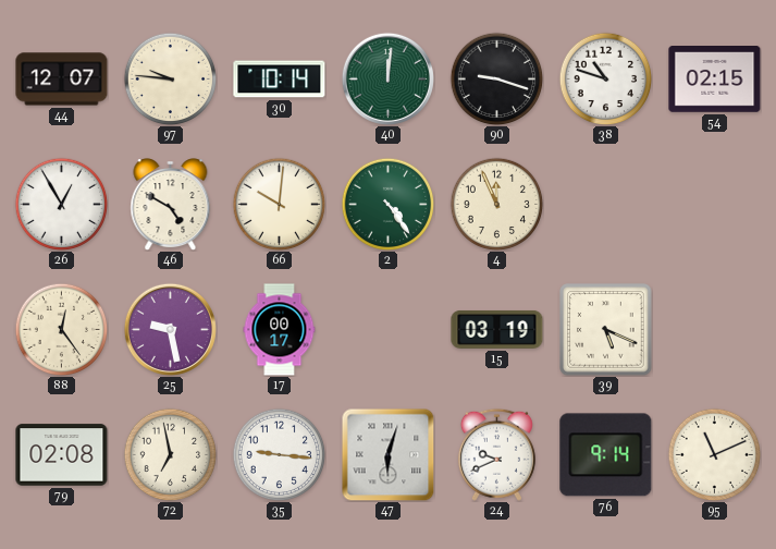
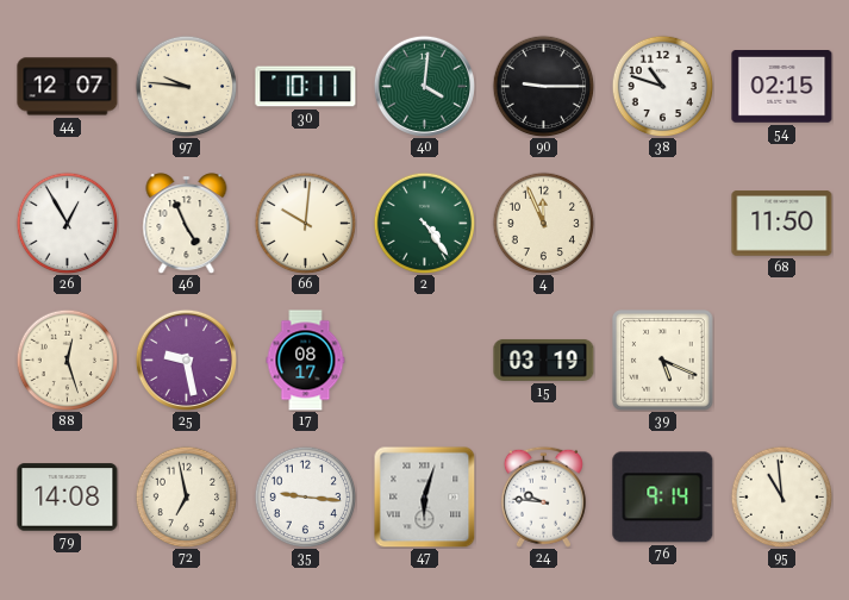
30: 10:14 -> 10:11 (306, 87)
40: 12:01 -> 4:01 (424, 86)
90: 9:18 -> 9:15 (543, 86)
46: 4:50 -> 4:56 (187, 224)
68: none -> 11:50 (782, 224)
88: 12:24 -> 12:27 (67, 360)
17: 00:17 -> 08:17 (306, 361)
79: 02:08 -> 14:08 (68, 498)
24: 9:41 -> 9:46 (543, 496)
95: 11:11 -> 10:59 (781, 496)
